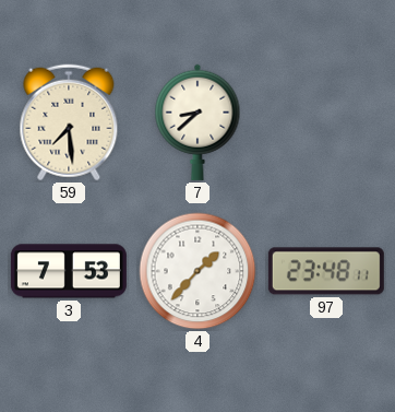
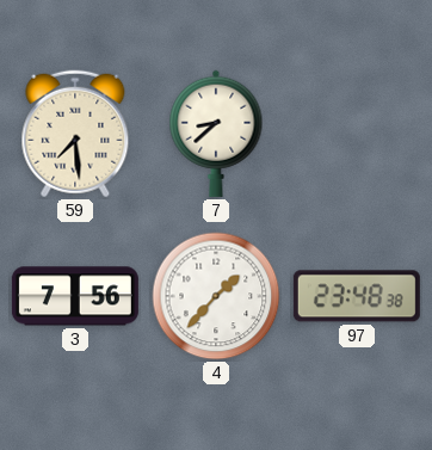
3: 7:53 -> 7:56 (75, 296)
97: 23:48:11 -> 23:48:38 (357, 296)
